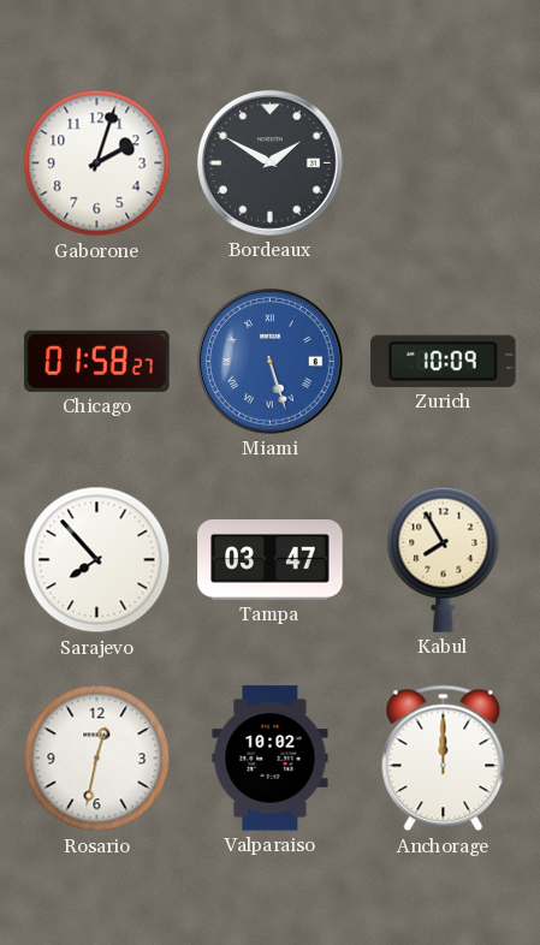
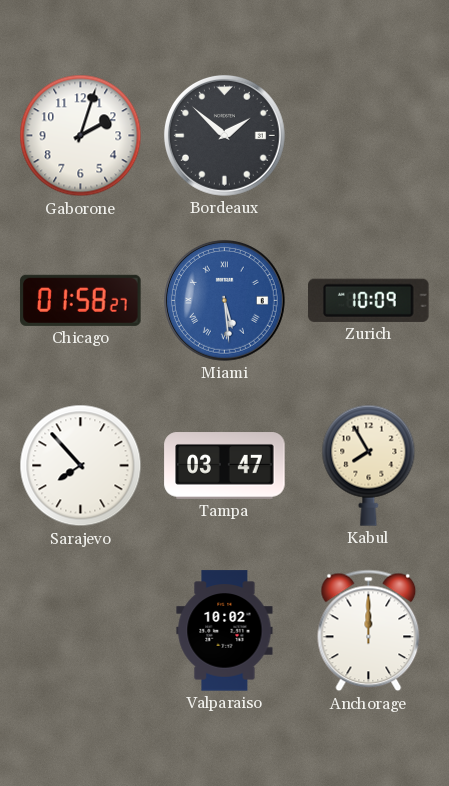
Bordeaux: 1:50 -> 1:52 (224, 135)
Miami: 5:27 -> 5:29 (224, 300)
Rosario: 12:32 -> none (97, 759)
